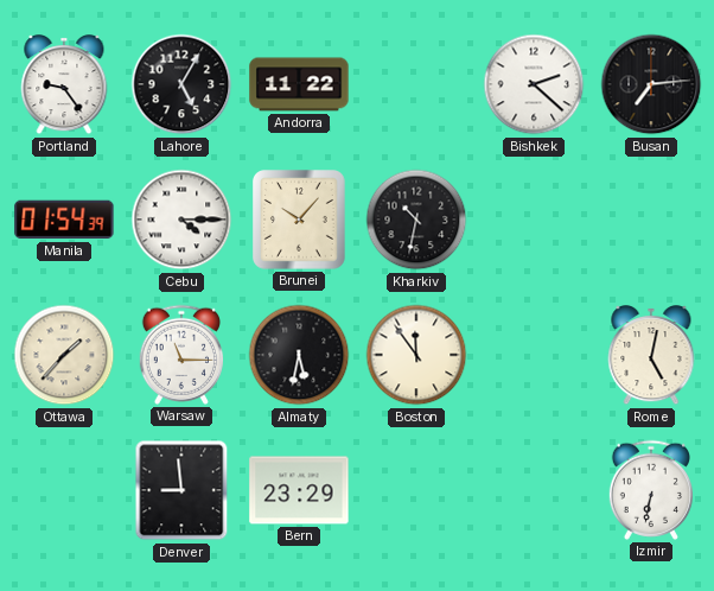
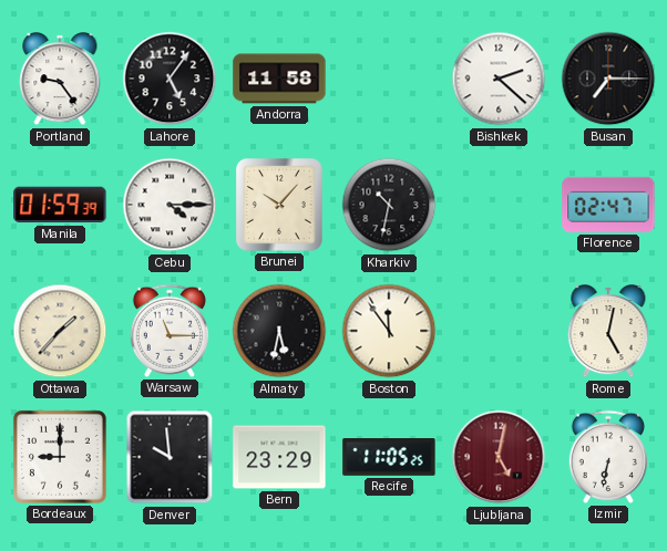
Lahore: 5:05 -> 5:06 (170, 79)
Andorra: 11:22 -> 11:58 (279, 79)
Busan: 7:14 -> 7:15 (608, 79)
Manila: 01:54 -> 01:59 (60, 205)
Florence: none -> 02:47 (608, 205)
Bordeaux: none -> 9:00 (60, 457)
Denver: 8:59 -> 9:59 (170, 457)
Recife: none -> 11:05 (389, 458)
Ljubljana: none -> 5:02 (499, 457)
